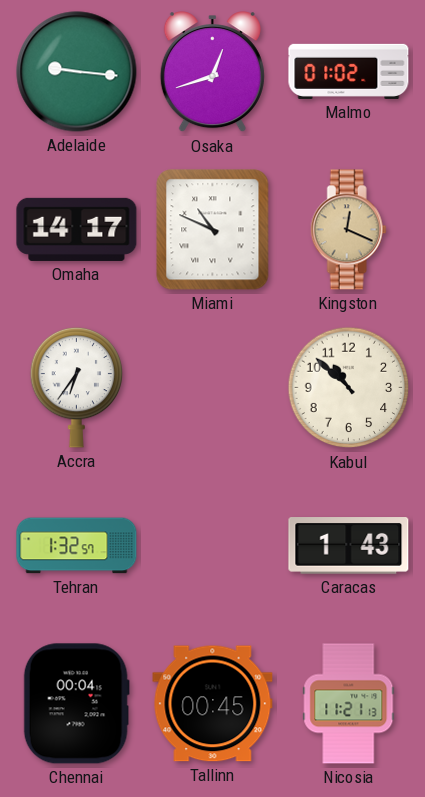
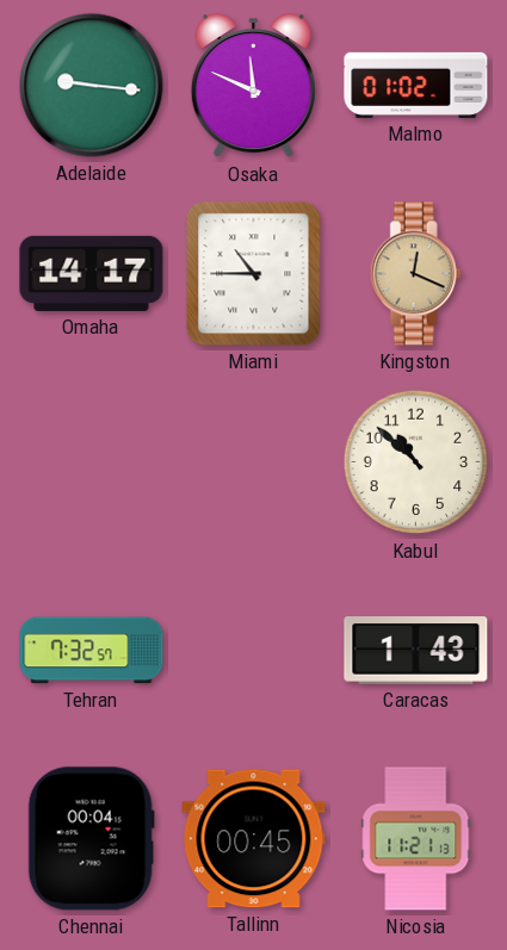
Osaka: 12:42 -> 11:49 (253, 86)
Miami: 10:49 -> 10:45 (254, 274)
Accra: 6:36 -> none (77, 387)
Tehran: 1:32 -> 7:32 (92, 651)
